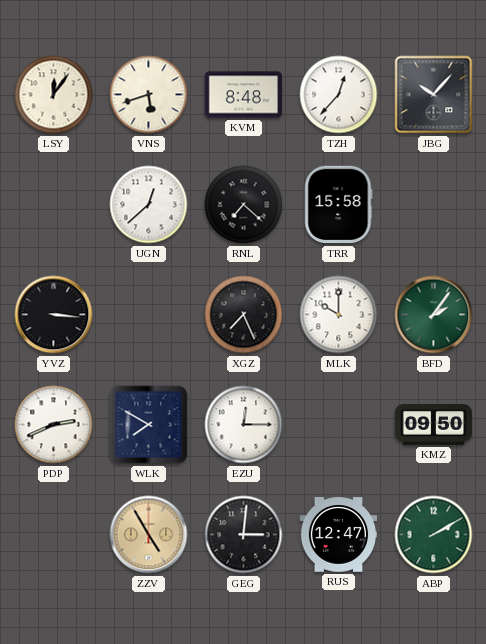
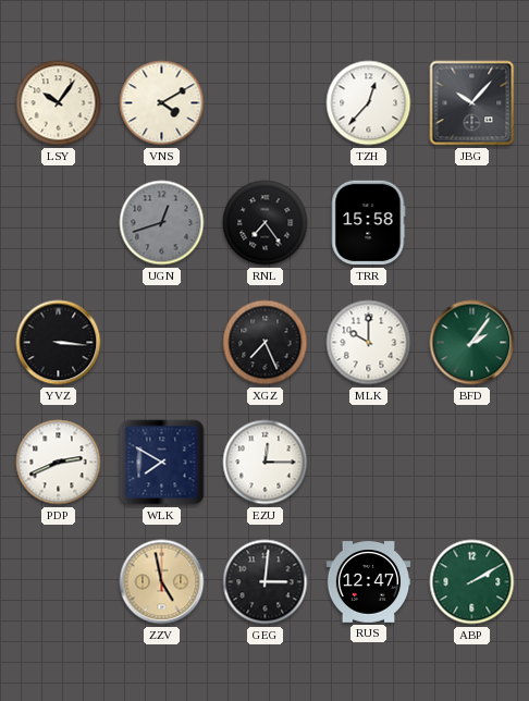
LSY: 12:06 -> 10:06 (59, 103)
VNS: 5:42 -> 4:10 (162, 103)
KVM: 8:48 -> none (244, 95)
UGN: 12:38 -> 12:42 (162, 223)
UGN dial: white -> grey (162, 223)
RNL: 7:22 -> 7:24 (266, 223)
KMZ: 09:50 -> none (434, 425)
ZZV: 4:55 -> 4:58 (162, 582)
